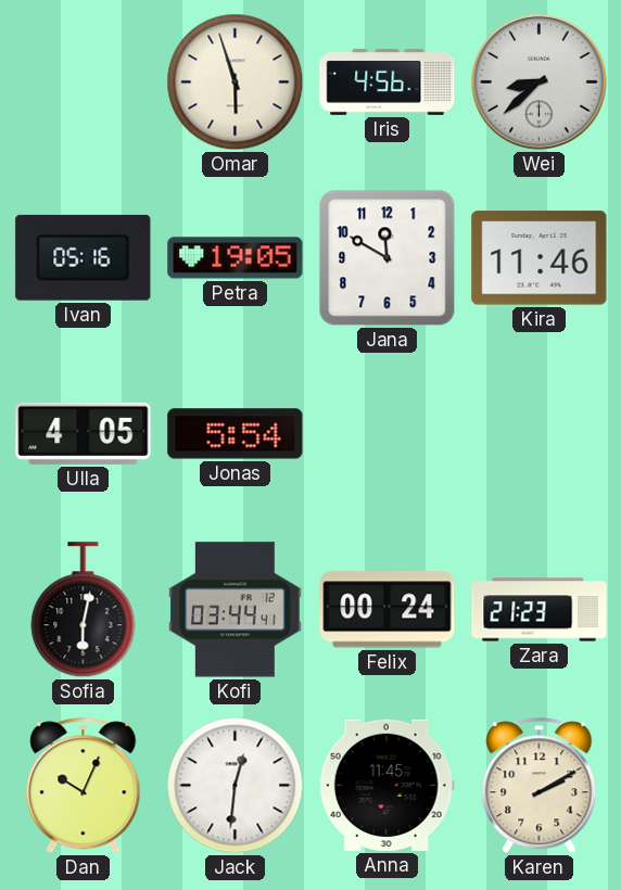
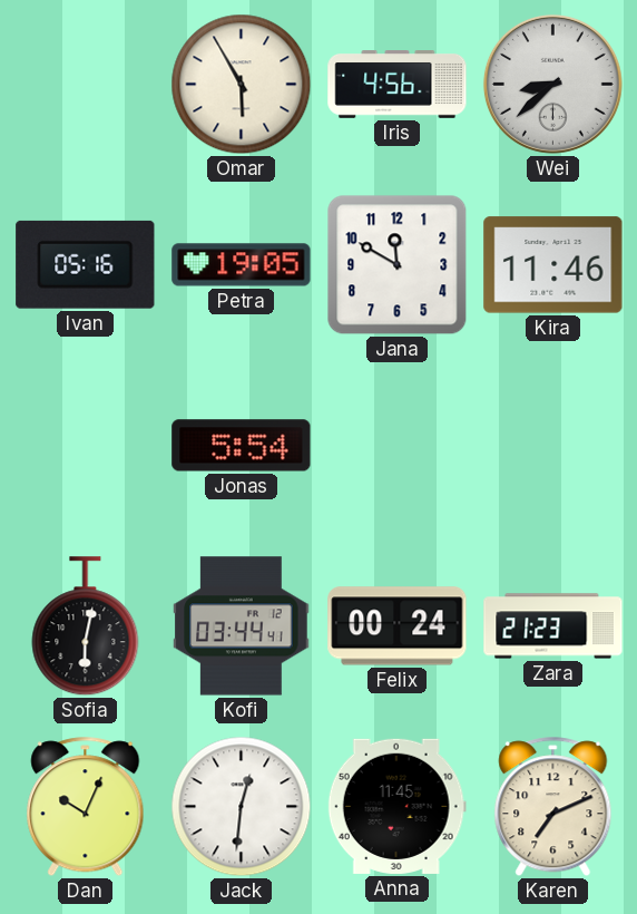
Omar: 5:57 -> 5:55 (242, 85)
Ulla: 4:05 -> none (84, 433)
Karen: 2:10 -> 7:11 (553, 807)
